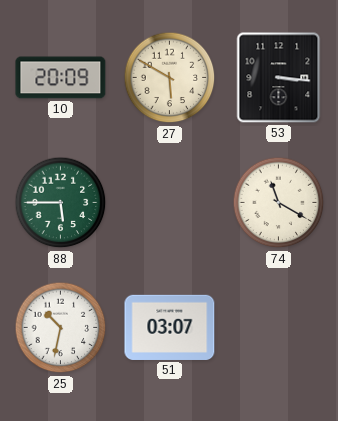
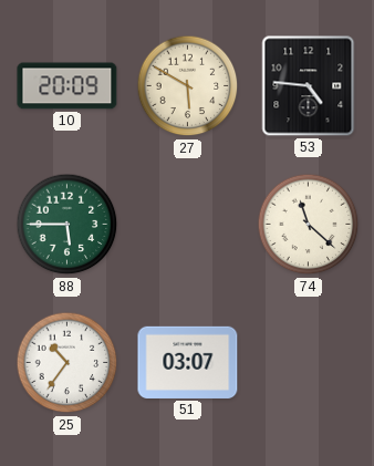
53: 3:16 -> 4:46 (309, 86)
74: 11:20 -> 11:22 (309, 225)
25: 10:32 -> 10:36 (67, 363)
